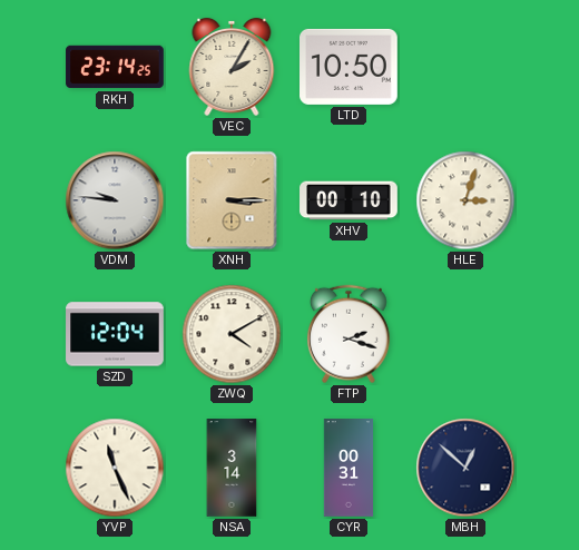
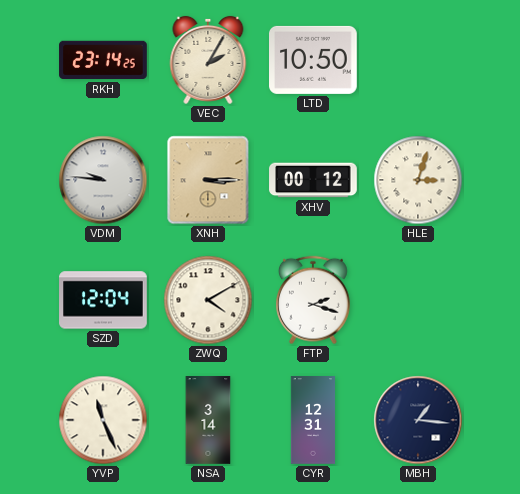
XHV: 00:10 -> 00:12 (313, 180)
CYR: 00:31 -> 12:31 (313, 420)
MBH: 12:52 -> 1:16 (418, 420)
